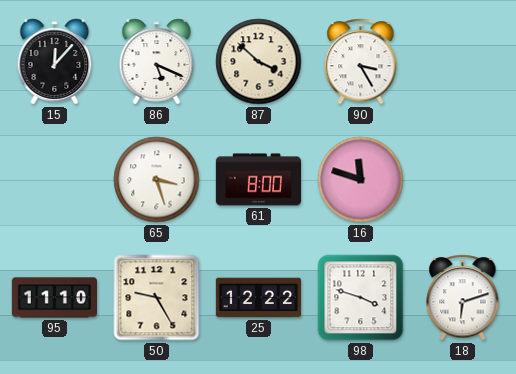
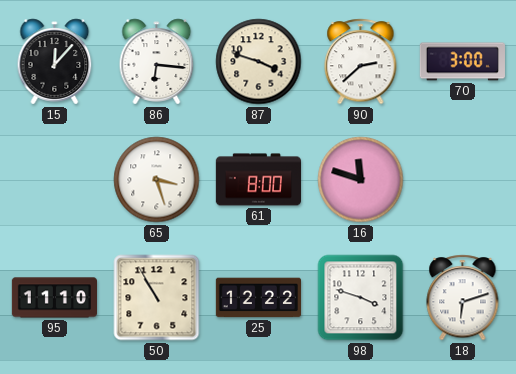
86: 5:19 -> 6:16 (157, 62)
87: 3:52 -> 3:48 (259, 62)
90: 3:25 -> 2:38 (361, 62)
70: none -> 3:00 (462, 62)
50: 9:25 -> 10:55 (157, 298)
